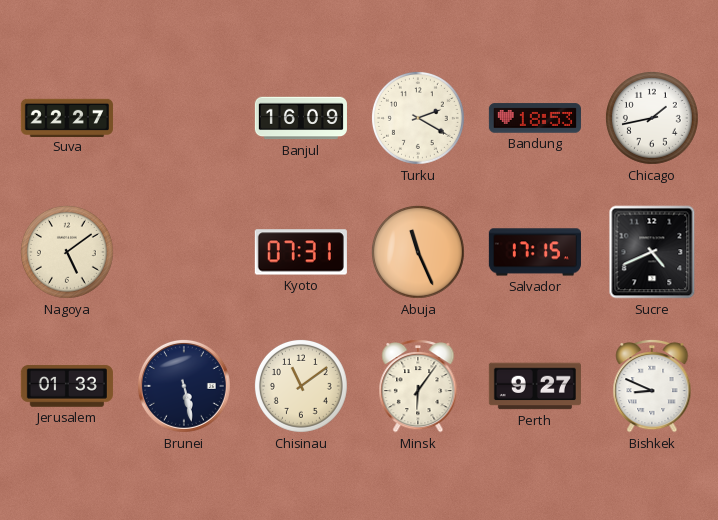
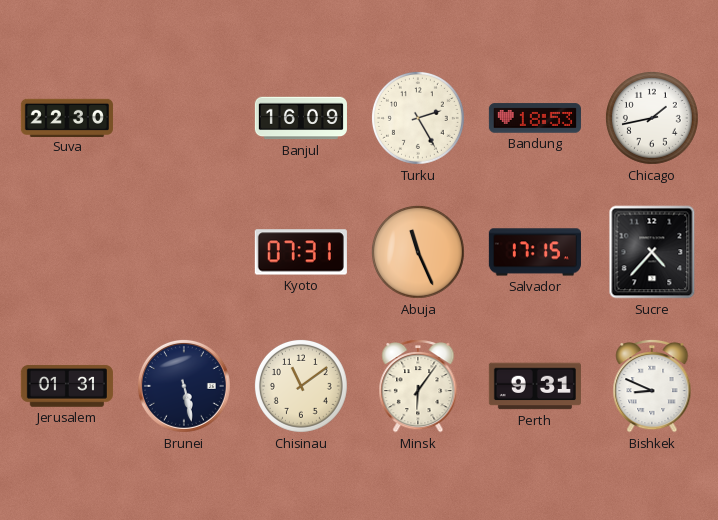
Suva: 22:27 -> 22:30 (67, 117)
Turku: 2:20 -> 2:25 (418, 118)
Nagoya: 5:09 -> none (67, 252)
Sucre: 4:41 -> 4:37 (652, 252)
Jerusalem: 01:33 -> 01:31 (67, 386)
Perth: 9:27 -> 9:31 (535, 386)
